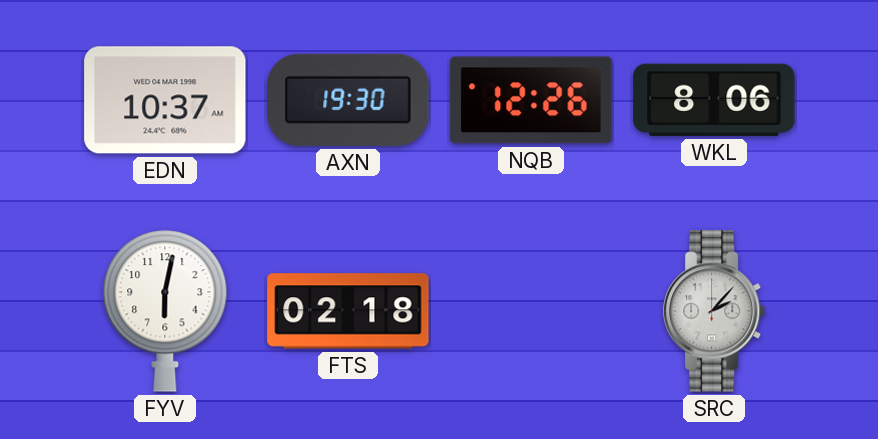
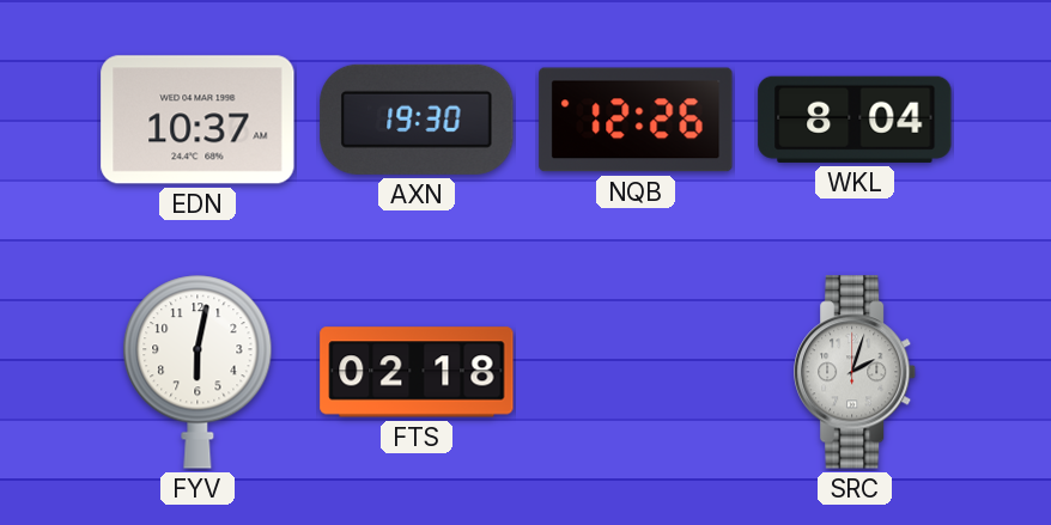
WKL: 8:06 -> 8:04 (855, 120)
SRC: 2:07 -> 2:03 (856, 372)
